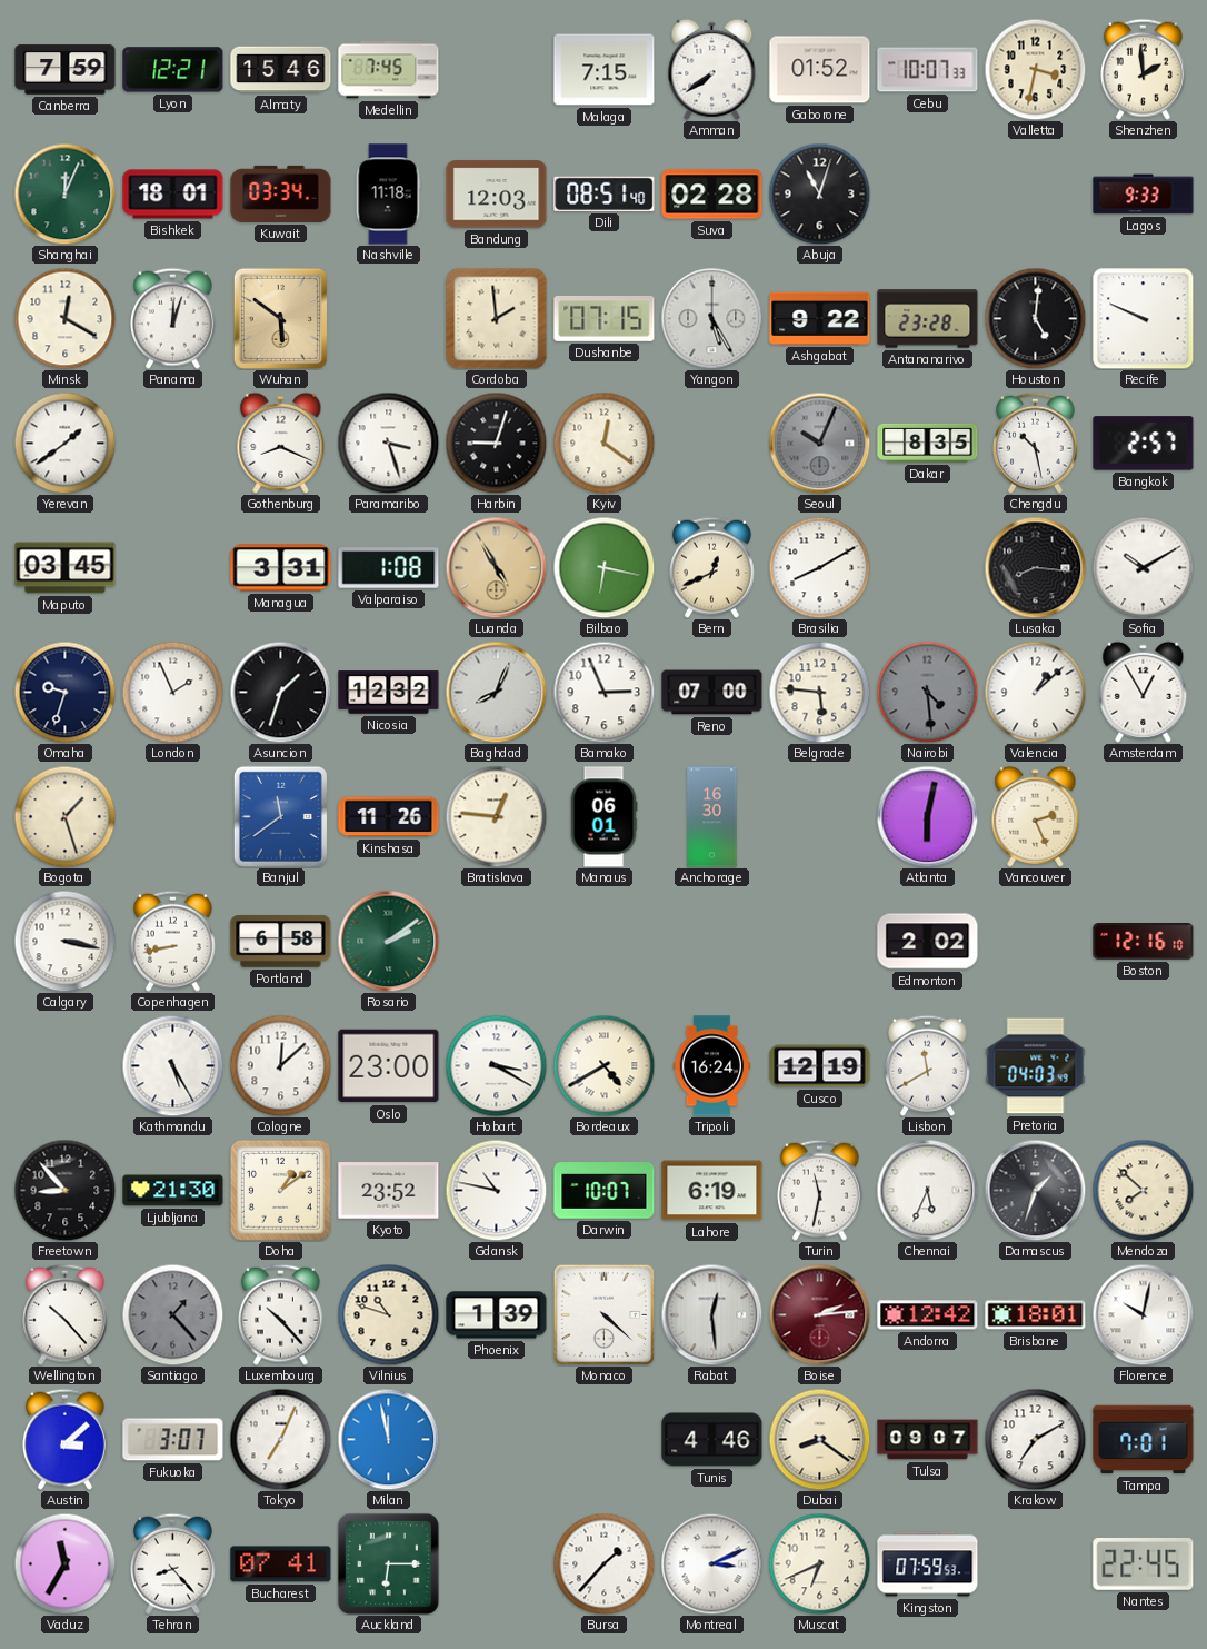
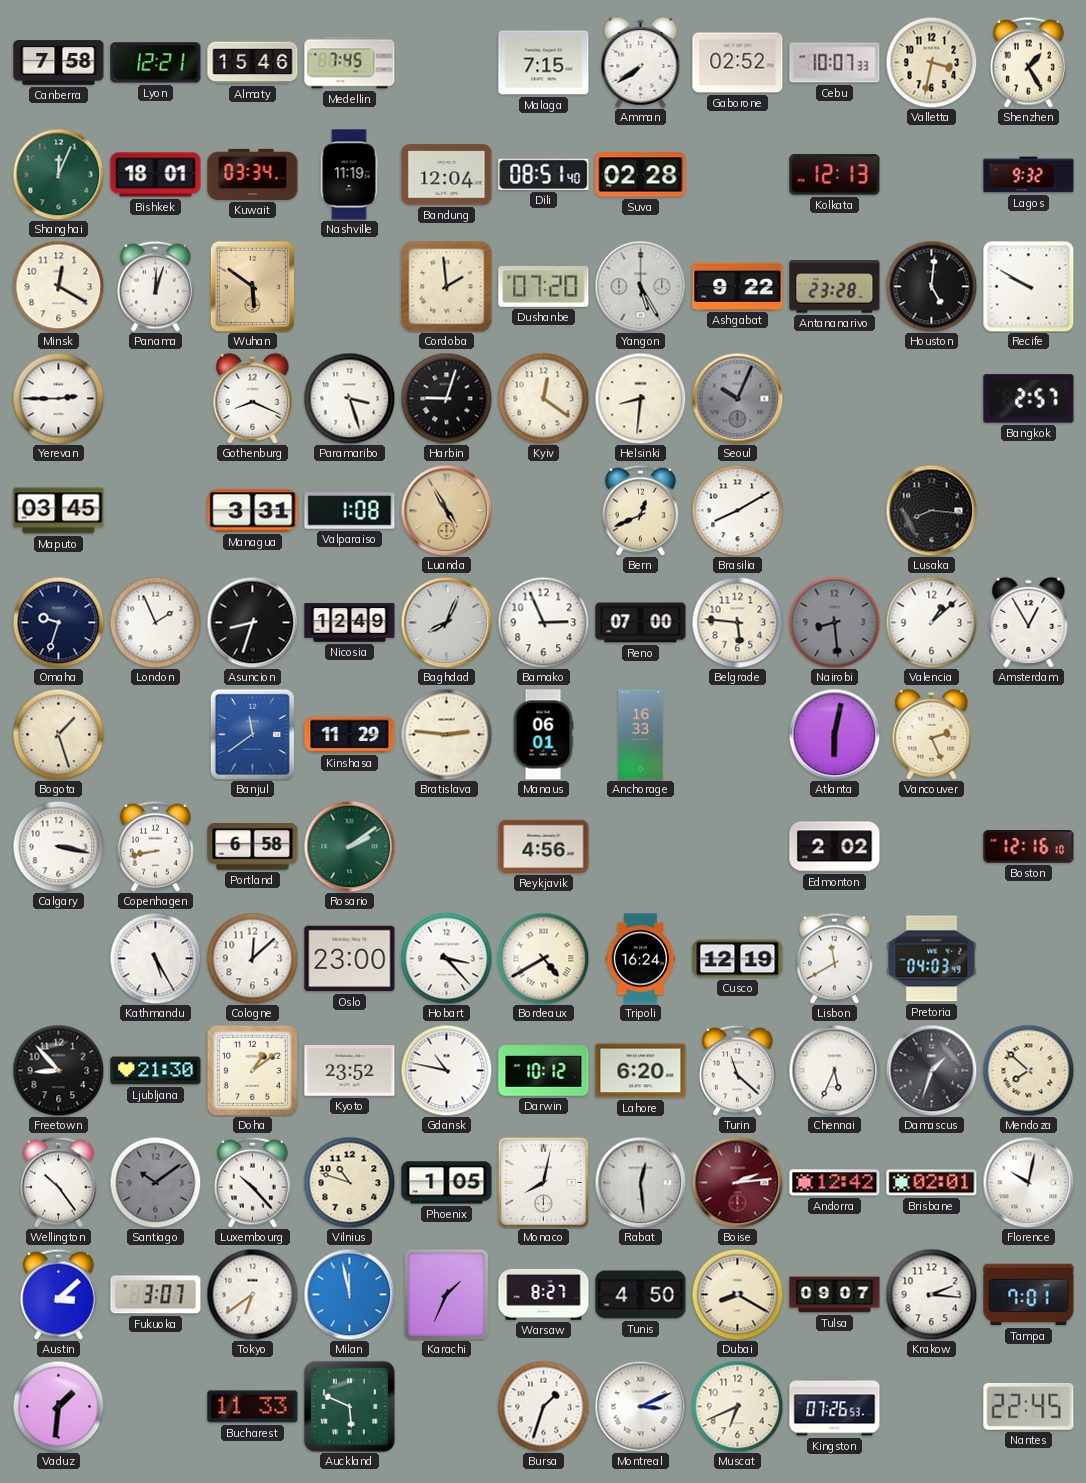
Canberra: 7:59 -> 7:58 (59, 63)
Gaborone: 01:52 -> 02:52 (738, 63)
Shenzhen: 1:59 -> 1:25 (1028, 62)
Nashville: 11:18 -> 11:19 (349, 175)
Bandung: 12:03 -> 12:04 (447, 175)
Abuja: 11:03 -> none (819, 193)
Kolkata: none -> 12:13 (835, 175)
Lagos: 9:33 -> 9:32 (1029, 175)
Dushanbe: 07:15 -> 07:20 (544, 287)
Recife: 9:49 -> 9:50 (1029, 287)
Yerevan: 1:39 -> 2:45 (58, 398)
Helsinki: none -> 8:31 (640, 398)
Dakar: 8:35 -> none (928, 443)
Chengdu: 10:28 -> none (1035, 443)
Bilbao: 6:17 -> none (603, 567)
Sofia: 10:10 -> none (1143, 567)
Asuncion: 1:33 -> 8:33 (252, 622)
Nicosia: 12:32 -> 12:49 (350, 623)
Nairobi: 4:29 -> 8:29 (834, 622)
Kinshasa: 11:26 -> 11:29 (350, 735)
Bratislava: 12:46 -> 2:46 (446, 734)
Anchorage: 16:30 -> 16:33 (641, 735)
Reykjavik: none -> 4:56 (544, 846)
Hobart: 3:20 -> 3:23 (446, 958)
Darwin: 10:07 -> 10:12 (544, 1071)
Lahore: 6:19 -> 6:20 (641, 1071)
Turin: 11:32 -> 11:22 (737, 1070)
Wellington: 10:23 -> 10:24 (58, 1182)
Santiago: 1:23 -> 10:09 (155, 1182)
Phoenix: 1:39 -> 1:05 (447, 1183)
Monaco: 4:22 -> 8:02 (543, 1182)
Brisbane: 18:01 -> 02:01 (932, 1183)
Tokyo: 7:04 -> 6:39 (252, 1294)
Karachi: none -> 1:34 (447, 1294)
Warsaw: none -> 8:27 (544, 1294)
Tunis: 4:46 -> 4:50 (641, 1295)
Dubai: 8:21 -> 8:20 (737, 1294)
Krakow: 7:10 -> 2:16 (931, 1294)
Vaduz: 11:35 -> 1:31 (58, 1406)
Tehran: 8:23 -> none (172, 1563)
Bucharest: 07:41 -> 11:33 (253, 1407)
Auckland: 6:15 -> 5:49 (349, 1406)
Bursa: 1:37 -> 1:33 (543, 1406)
Kingston: 07:59 -> 07:26 (835, 1407)
